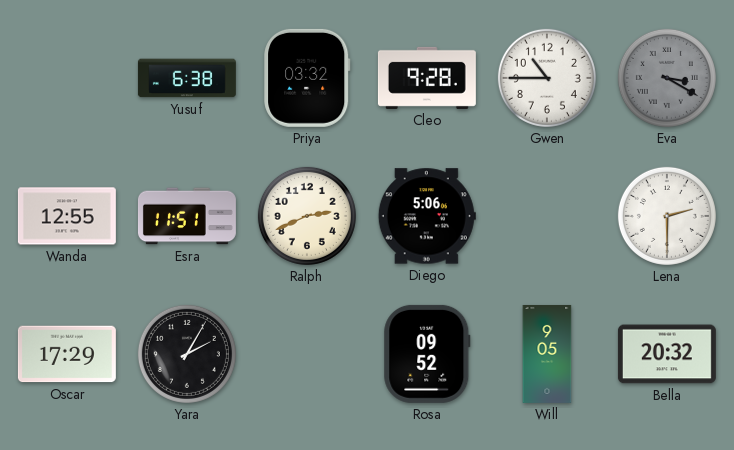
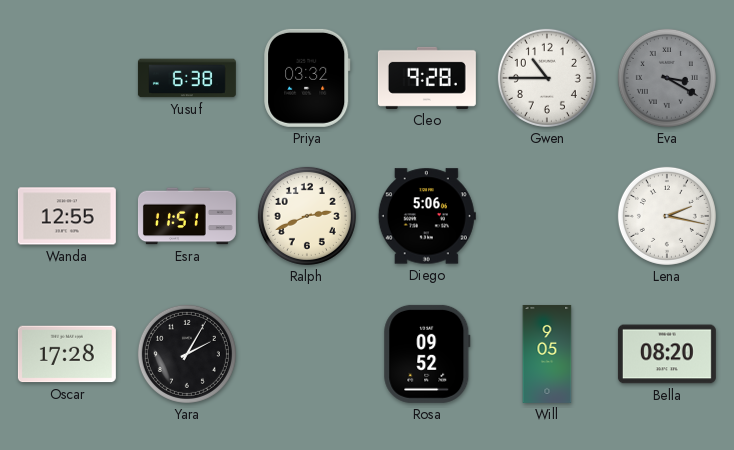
Lena: 2:30 -> 2:17 (667, 216)
Oscar: 17:29 -> 17:28 (67, 354)
Bella: 20:32 -> 08:20 (667, 354)
